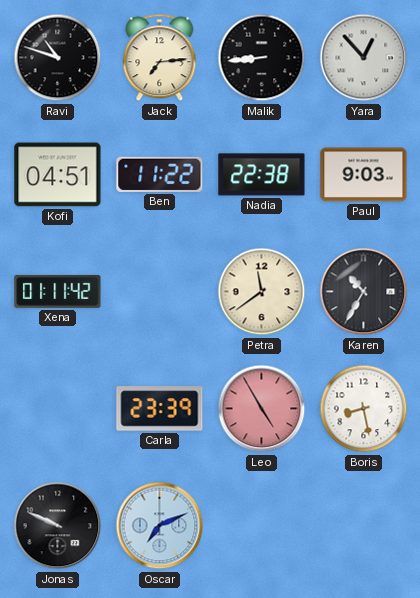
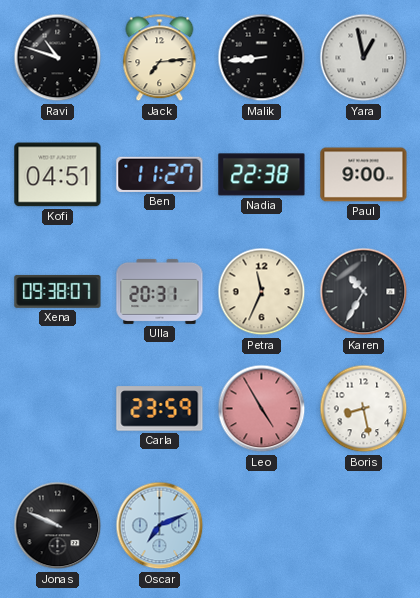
Yara: 12:53 -> 12:58 (364, 58)
Ben: 11:22 -> 11:27 (160, 174)
Paul: 9:03 -> 9:00 (364, 175)
Xena: 01:11 -> 09:38 (58, 291)
Ulla: none -> 20:31 (160, 291)
Petra: 11:39 -> 11:34 (262, 292)
Carla: 23:39 -> 23:59 (160, 409)
